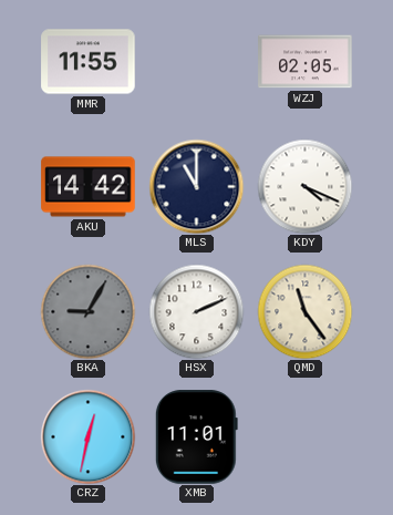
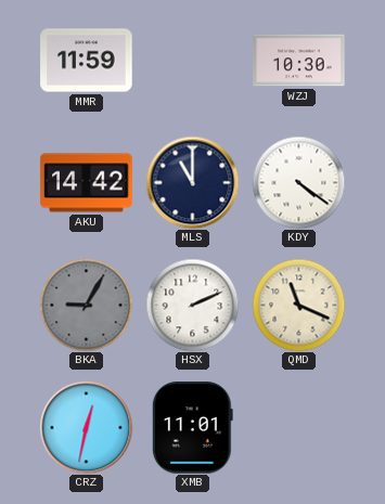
MMR: 11:55 -> 11:59 (87, 61)
WZJ: 02:05 -> 10:30 (299, 61)
KDY: 4:19 -> 4:21 (298, 182)
QMD: 11:24 -> 11:19 (298, 305)
